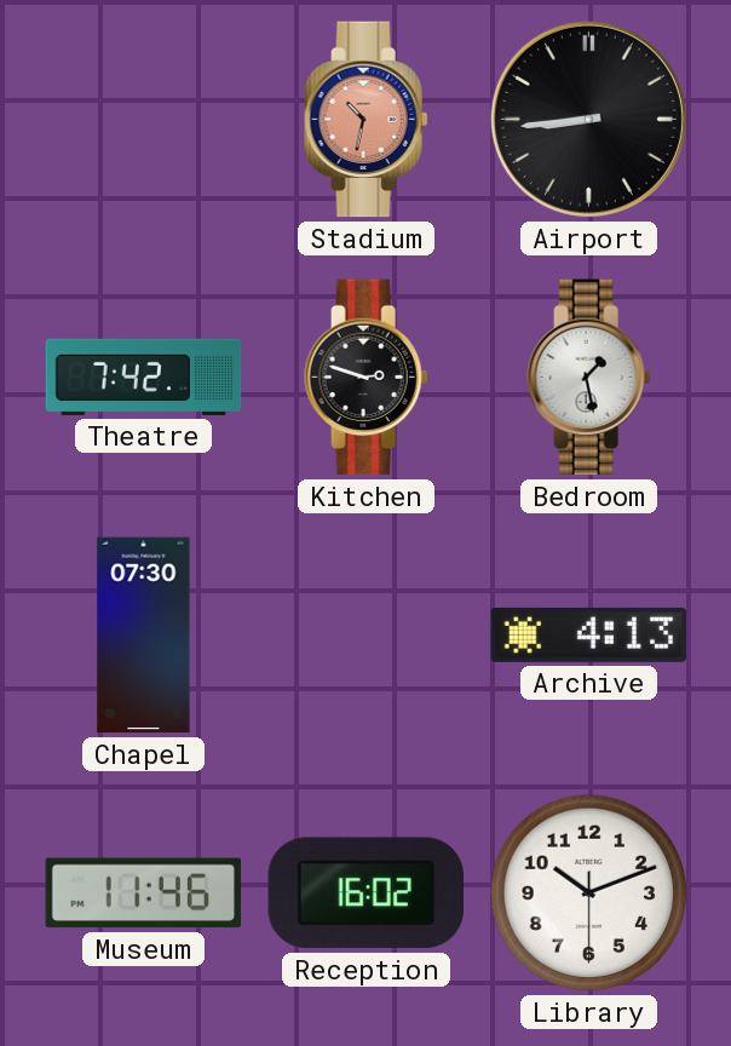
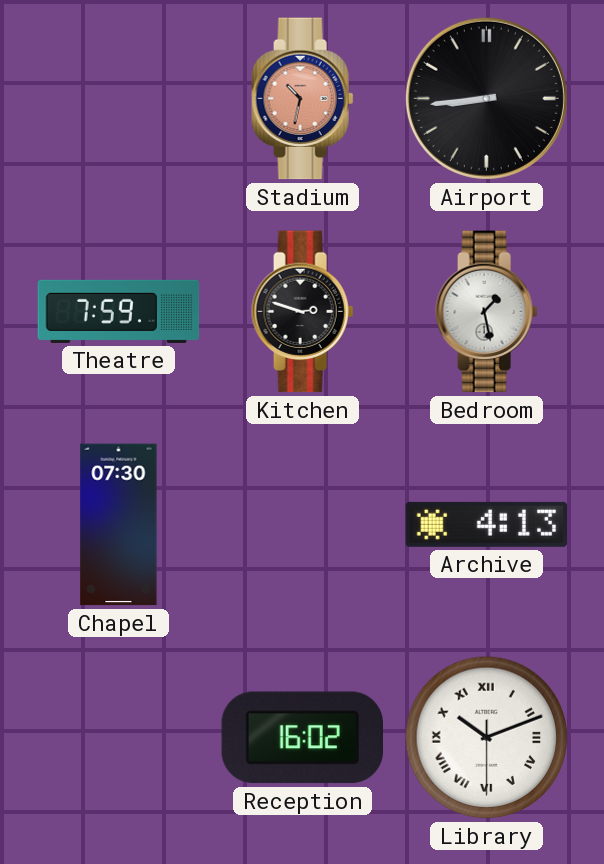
Theatre: 7:42 -> 7:59 (119, 311)
Museum: 11:46 -> none (144, 893)
Library numerals: Arabic -> Roman (487, 738)
